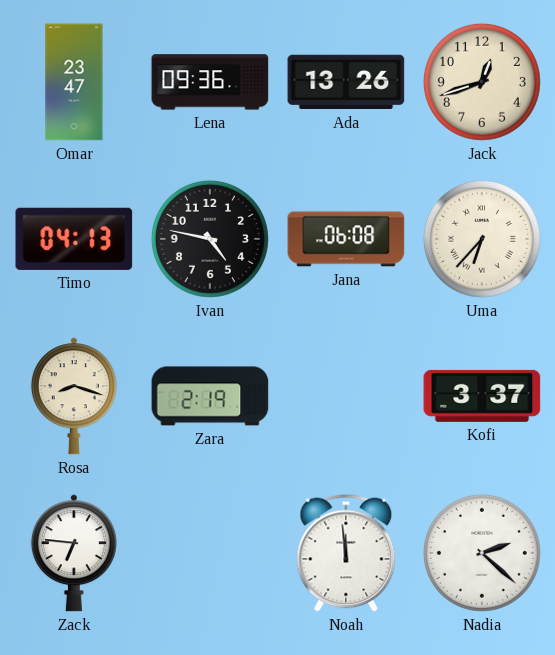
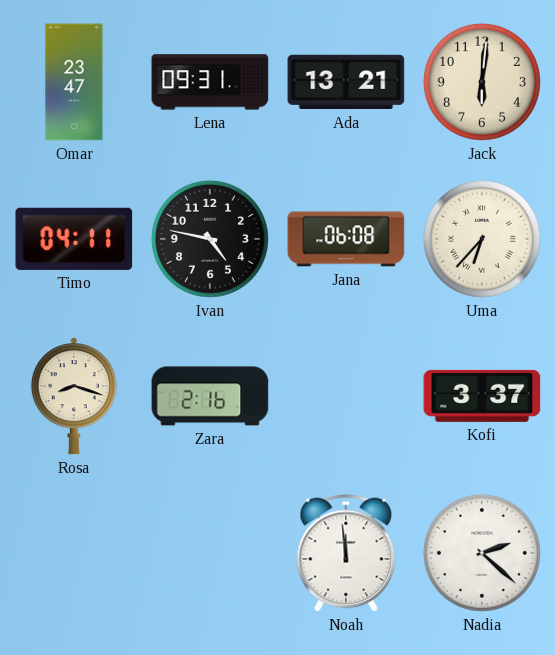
Lena: 09:36 -> 09:31 (210, 82)
Ada: 13:26 -> 13:21 (346, 82)
Jack: 12:42 -> 6:01 (482, 82)
Timo: 04:13 -> 04:11 (74, 239)
Zara: 2:19 -> 2:16 (210, 396)
Zack: 6:46 -> none (74, 553)
